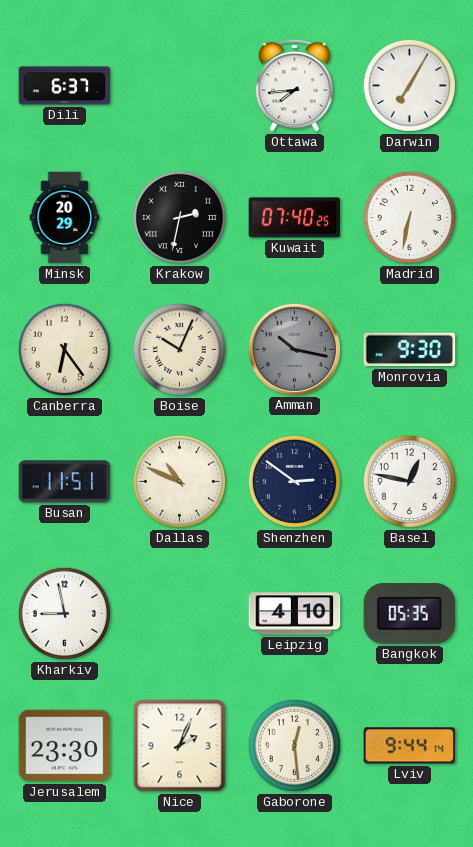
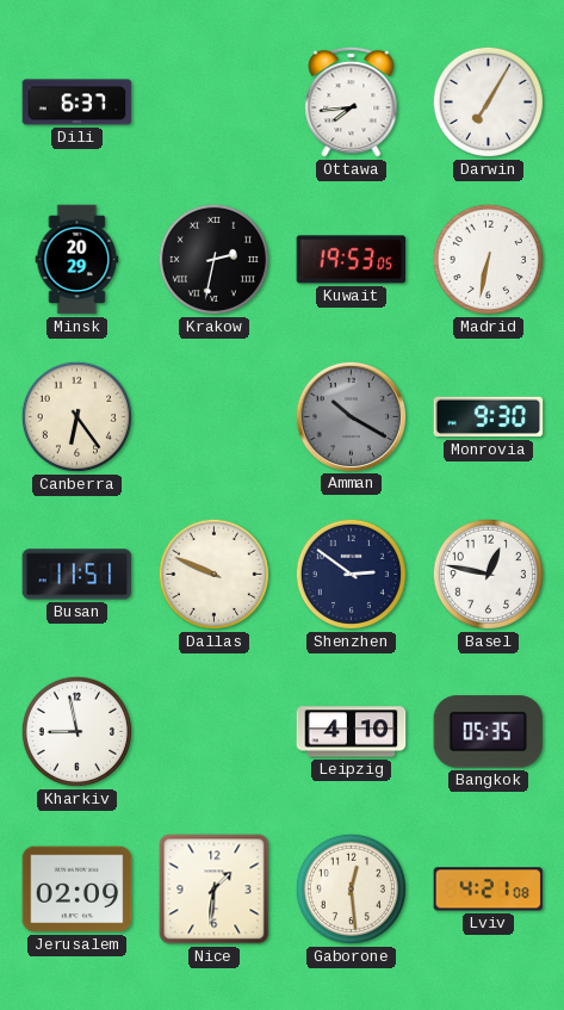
Kuwait: 07:40 -> 19:53 (352, 260)
Boise: 10:04 -> none (179, 349)
Amman: 10:17 -> 10:20 (351, 416)
Dallas: 10:49 -> 9:49 (213, 574)
Jerusalem: 23:30 -> 02:09 (78, 890)
Nice: 2:04 -> 1:31 (215, 890)
Lviv: 9:44 -> 4:21 (489, 890)
